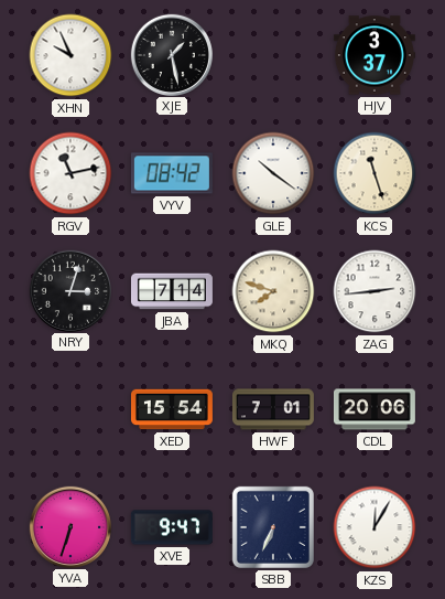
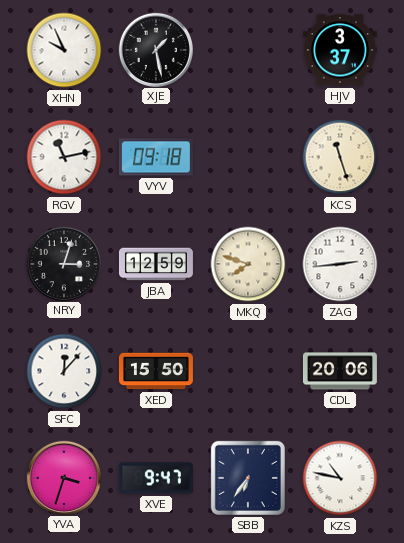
VYV: 08:42 -> 09:18 (156, 157)
GLE: 10:21 -> none (273, 173)
JBA: 7:14 -> 12:59 (156, 264)
SFC: none -> 12:07 (64, 371)
XED: 15:54 -> 15:50 (156, 371)
HWF: 7:01 -> none (273, 409)
YVA: 6:33 -> 3:33 (63, 477)
SBB: 6:34 -> 6:36 (248, 478)
KZS: 12:05 -> 10:47 (340, 478)
